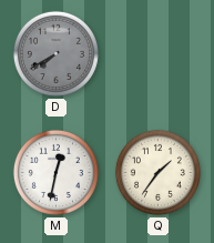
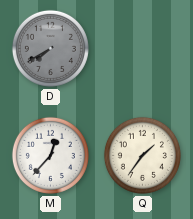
M: 12:32 -> 12:37 (50, 155)
